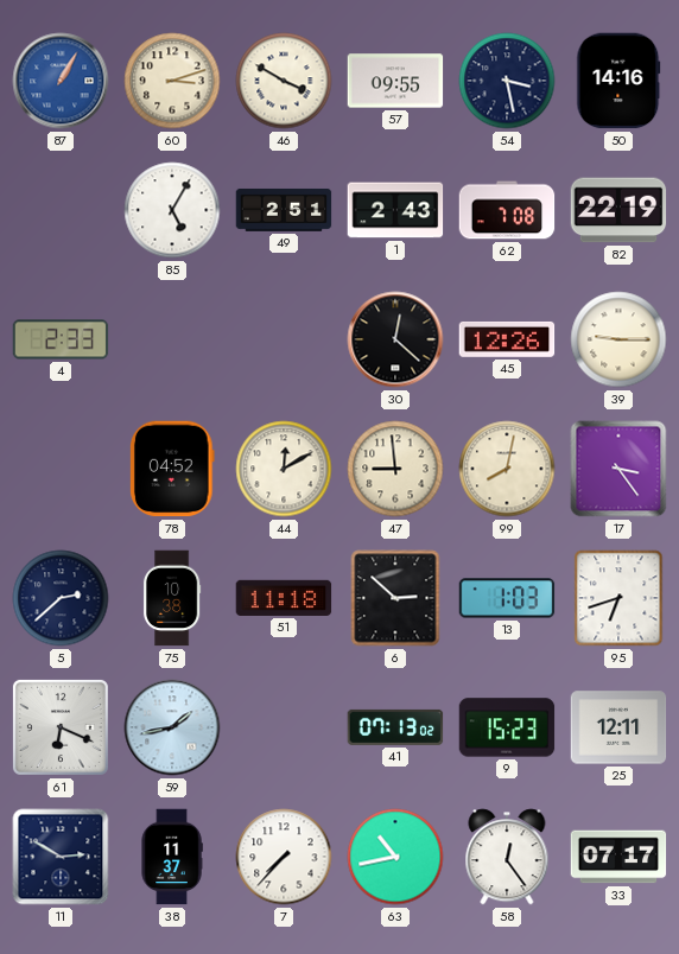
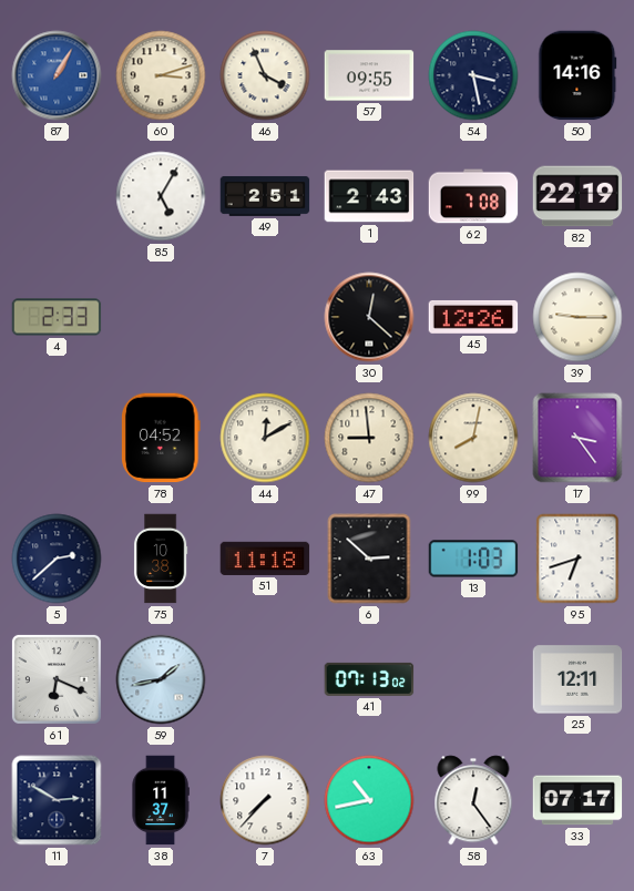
46: 3:50 -> 3:56 (265, 75)
9: 15:23 -> none (507, 727)
